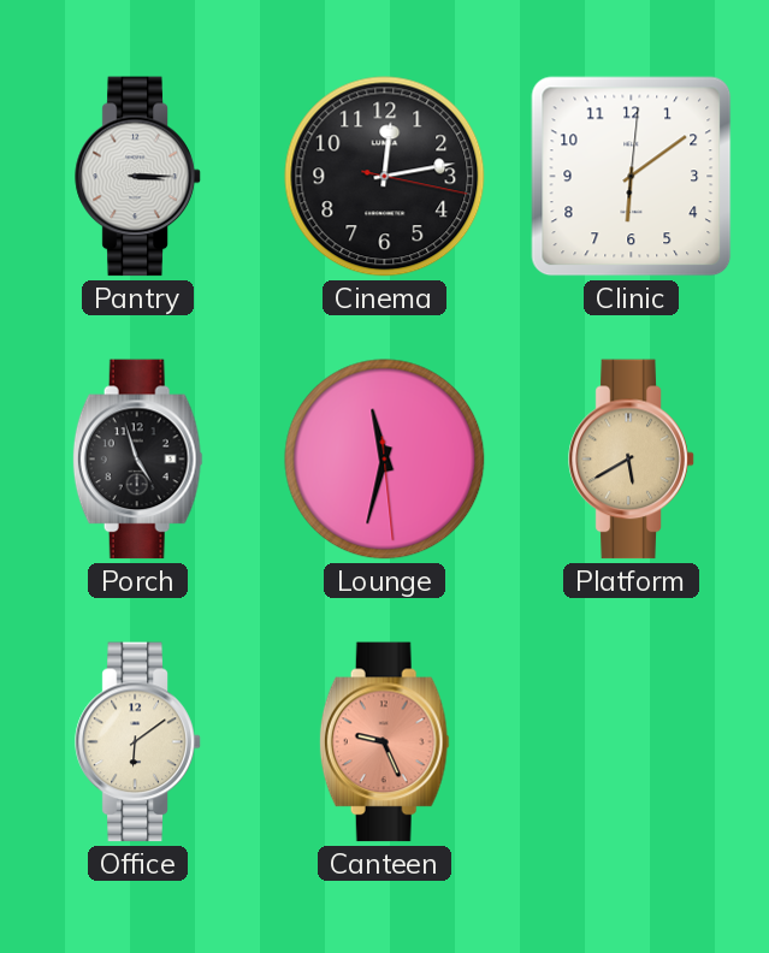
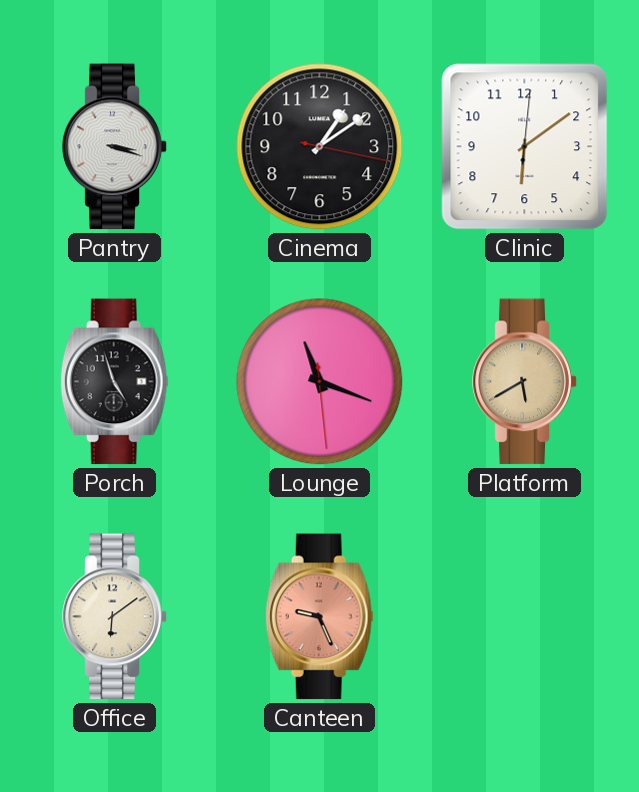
Pantry: 3:15 -> 3:18 (115, 147)
Cinema: 12:13 -> 1:09 (320, 147)
Lounge: 11:32 -> 11:18 (320, 382)
